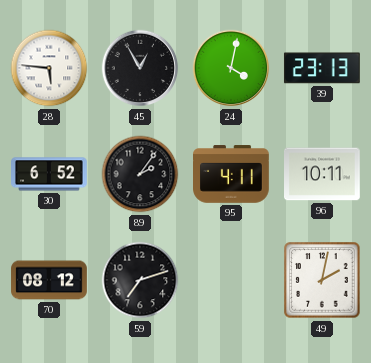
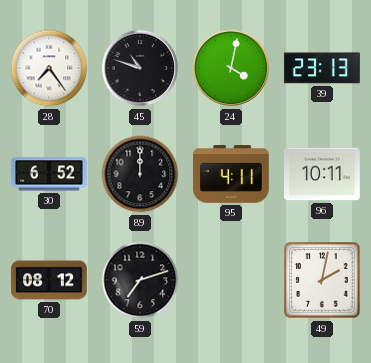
28: 5:46 -> 7:24 (49, 68)
45: 12:55 -> 10:48 (140, 68)
89: 2:06 -> 12:00 (140, 174)
